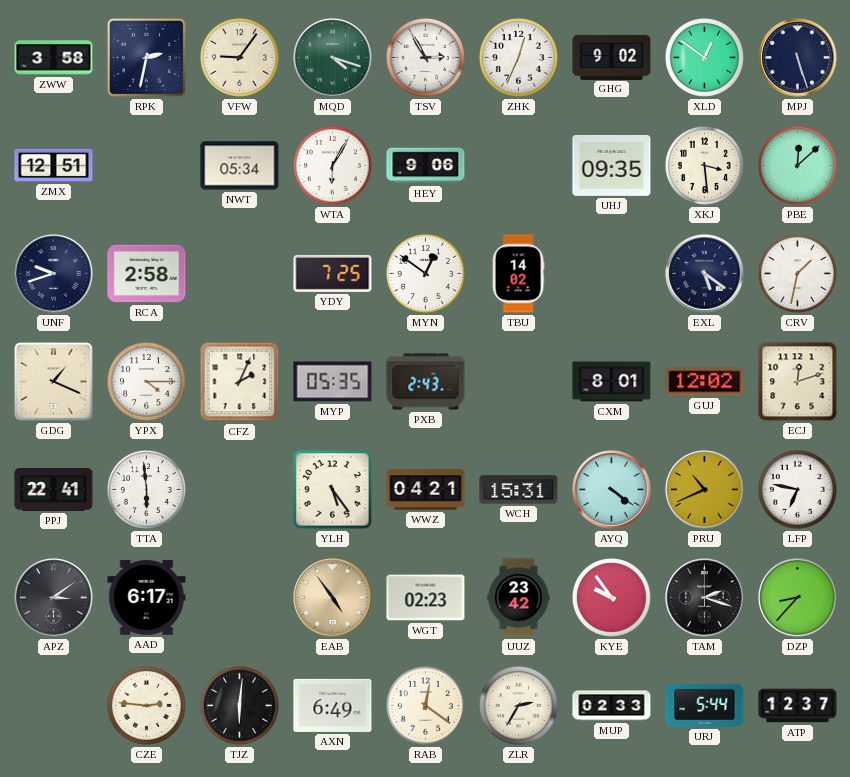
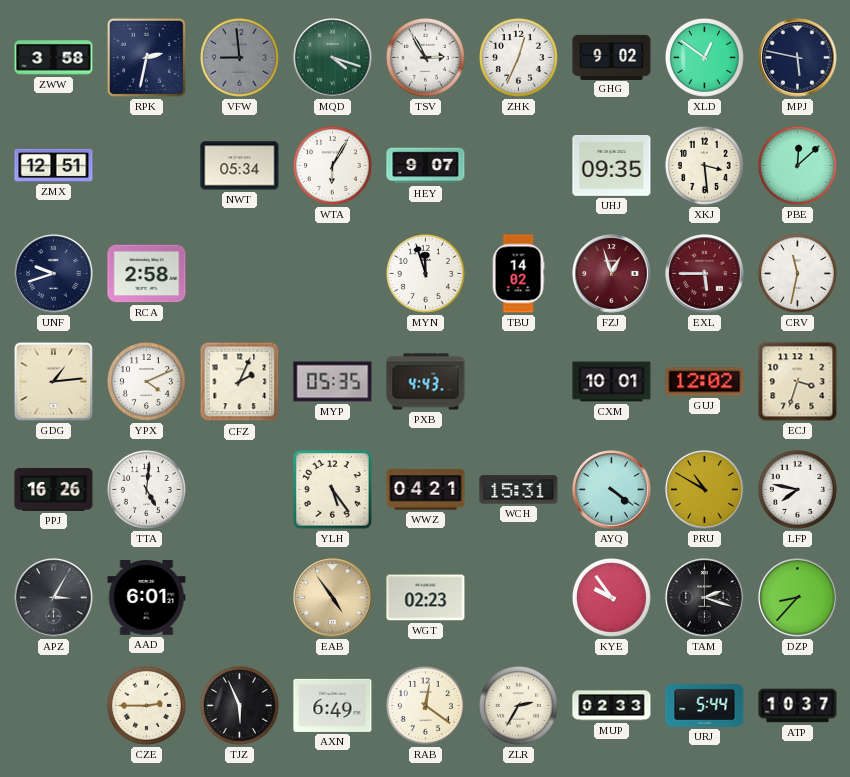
VFW: 9:06 -> 8:59 (239, 57)
VFW dial: cream -> grey (239, 57)
MPJ: 5:27 -> 5:47 (798, 58)
HEY: 9:06 -> 9:07 (426, 166)
YDY: 7:25 -> none (333, 273)
MYN: 12:51 -> 11:57 (425, 273)
FZJ: none -> 12:57 (612, 274)
EXL: 5:21 -> 5:45 (705, 274)
EXL dial: navy -> burgundy (705, 274)
CRV: 1:32 -> 11:32 (797, 273)
GDG: 1:19 -> 1:14 (53, 381)
YPX: 4:15 -> 4:11 (146, 381)
PXB: 2:43 -> 4:43 (426, 382)
CXM: 8:01 -> 10:01 (612, 382)
ECJ: 12:12 -> 3:33 (798, 382)
PPJ: 22:41 -> 16:26 (54, 490)
TTA: 5:59 -> 5:01 (146, 489)
PRU: 10:41 -> 10:50 (705, 490)
LFP: 6:47 -> 7:47 (797, 489)
APZ: 3:09 -> 3:05 (54, 598)
AAD: 6:17 -> 6:01 (147, 598)
UUZ: 23:42 -> none (519, 598)
CZE: 2:46 -> 2:45 (146, 705)
TJZ: 6:01 -> 5:56 (239, 705)
ATP: 12:37 -> 10:37 (798, 706)
